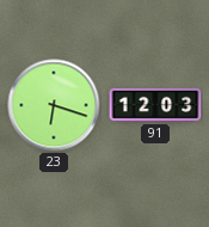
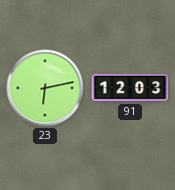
23: 6:18 -> 6:13 (45, 88)
